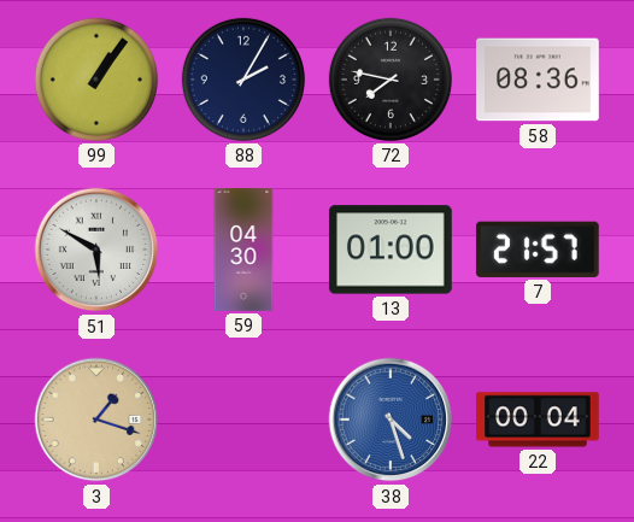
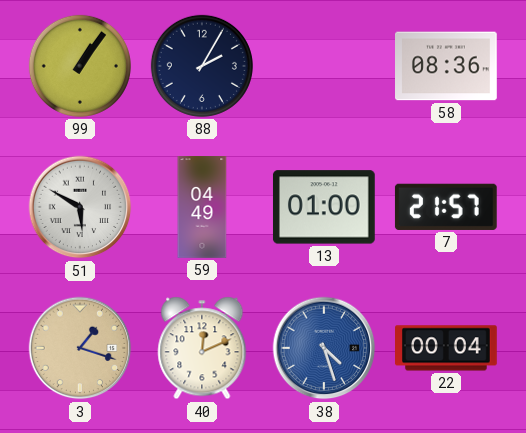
72: 7:47 -> none (391, 80)
59: 04:30 -> 04:49 (202, 207)
40: none -> 12:11 (202, 348)
